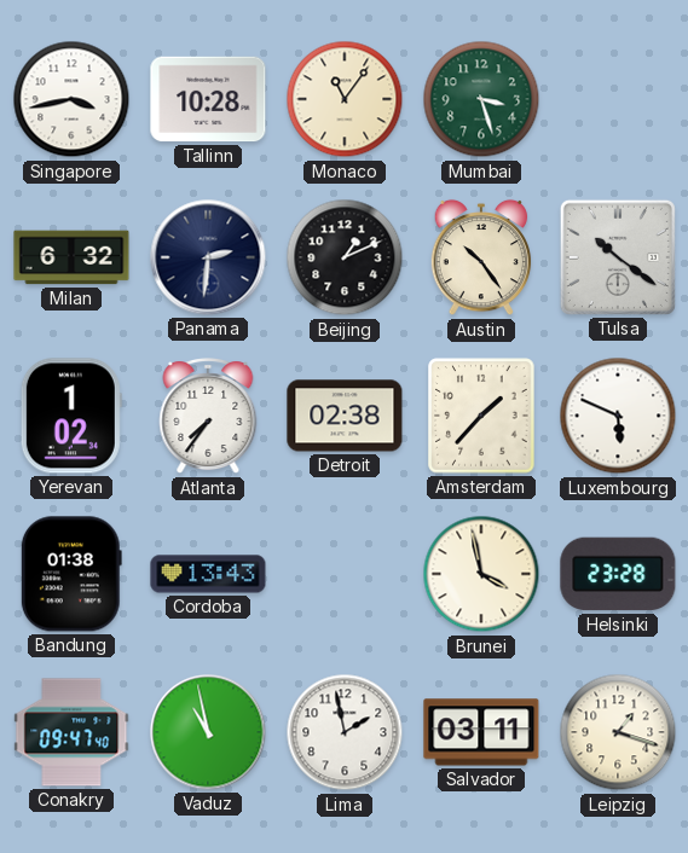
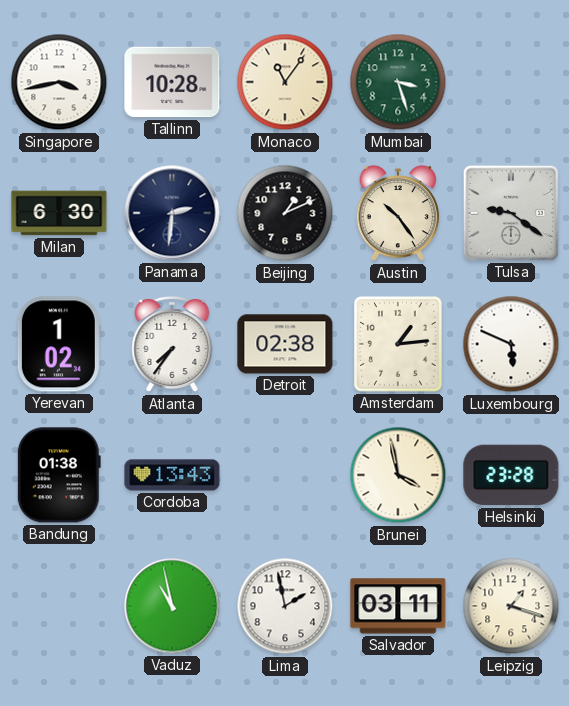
Milan: 6:32 -> 6:30 (59, 213)
Tulsa: 10:21 -> 9:21 (511, 213)
Amsterdam: 1:37 -> 1:14 (398, 344)
Conakry: 09:47 -> none (71, 732)
